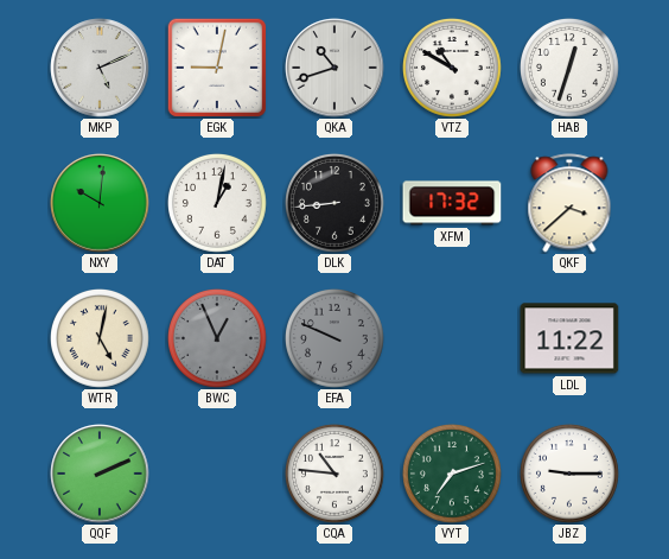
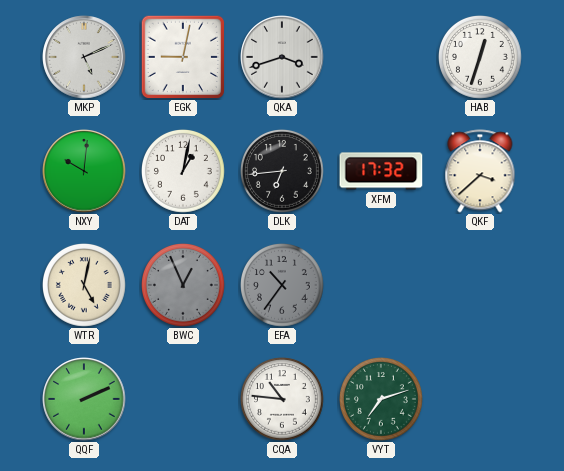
QKA: 10:42 -> 3:42 (282, 57)
VTZ: 10:50 -> none (453, 69)
DLK: 8:44 -> 6:44 (283, 172)
EFA: 9:49 -> 10:36 (283, 286)
LDL: 11:22 -> none (569, 338)
JBZ: 9:15 -> none (571, 475)
